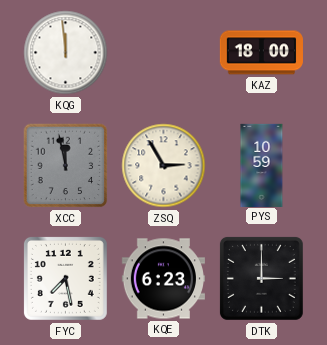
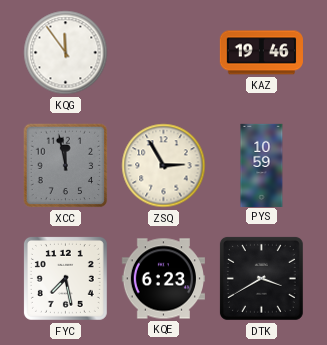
KQG: 11:59 -> 11:54 (66, 53)
KAZ: 18:00 -> 19:46 (261, 53)
DTK: 3:00 -> 3:40 (261, 278)
